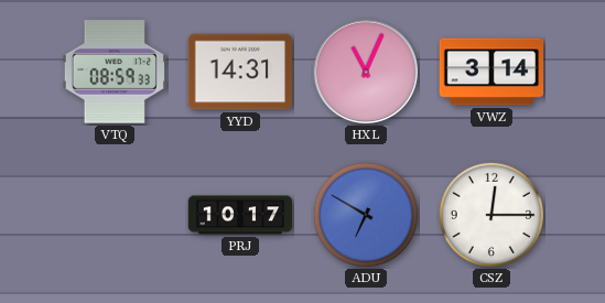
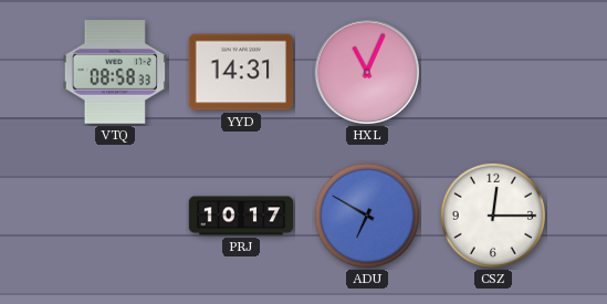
VTQ: 08:59 -> 08:58 (114, 73)
VWZ: 3:14 -> none (491, 72)
